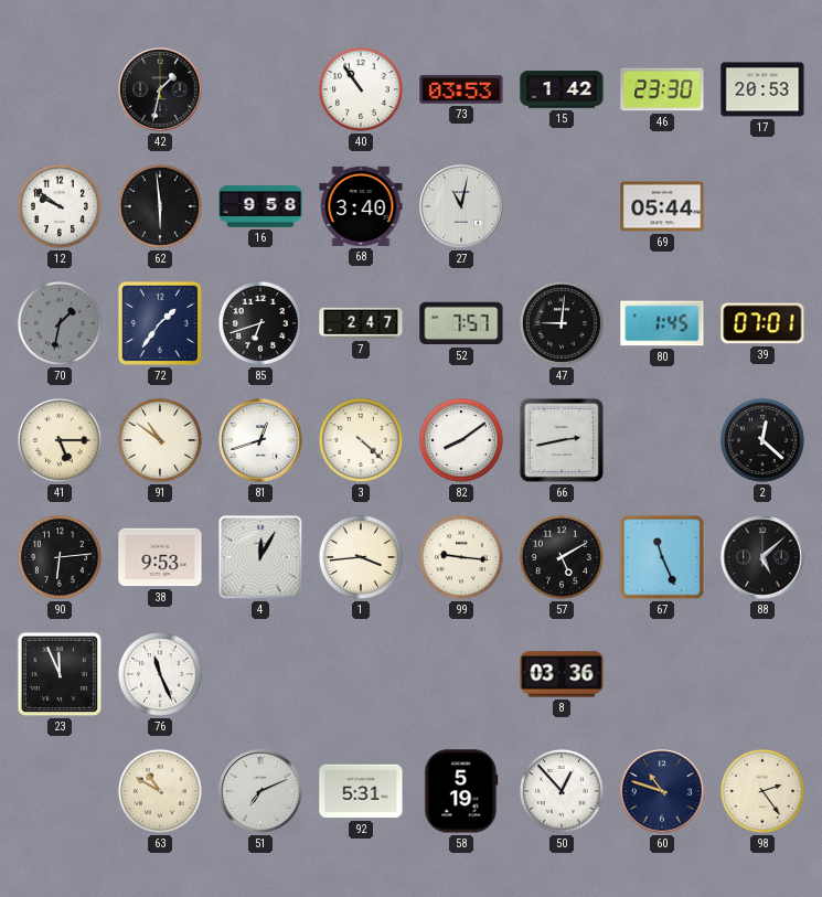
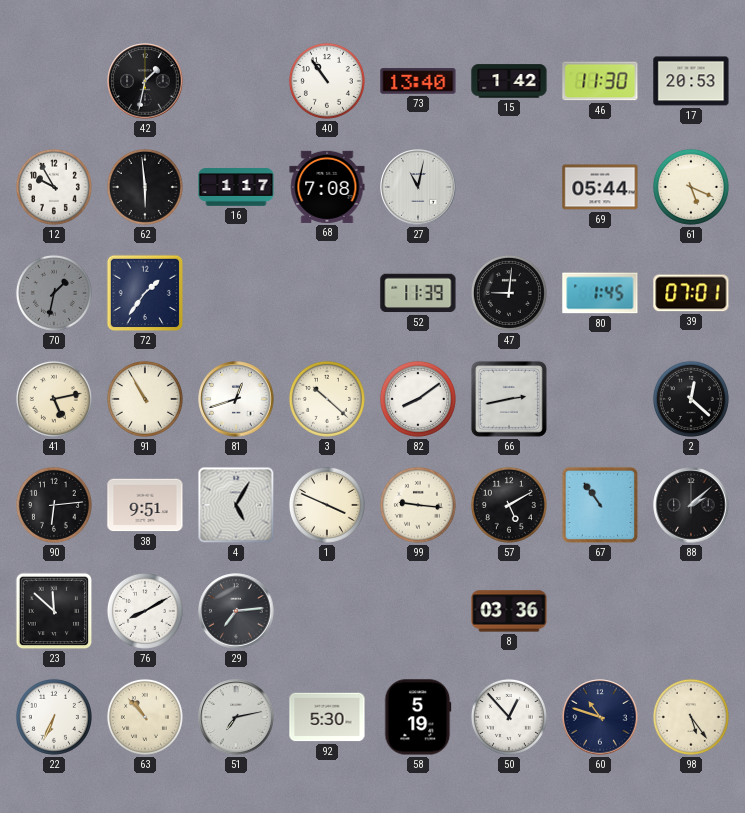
73: 03:53 -> 13:40 (418, 81)
46: 23:30 -> 11:30 (600, 81)
12: 9:51 -> 9:55 (54, 187)
16: 9:58 -> 1:17 (236, 188)
68: 3:40 -> 7:08 (327, 187)
61: none -> 5:19 (691, 187)
85: 6:42 -> none (260, 323)
7: 2:47 -> none (361, 323)
52: 7:57 -> 11:39 (418, 293)
41: 5:15 -> 5:13 (54, 399)
91: 10:51 -> 10:55 (145, 399)
3: 4:22 -> 10:22 (327, 399)
38: 9:53 -> 9:51 (145, 505)
4: 12:05 -> 5:05 (236, 505)
1: 3:44 -> 3:49 (327, 505)
67: 11:26 -> 10:54 (600, 505)
88: 5:08 -> 2:08 (691, 505)
23: 11:56 -> 11:52 (54, 611)
76: 11:26 -> 8:10 (145, 611)
29: none -> 7:14 (236, 611)
22: none -> 6:34 (54, 717)
63: 10:50 -> 10:53 (145, 717)
51: 7:11 -> 7:13 (236, 717)
92: 5:31 -> 5:30 (327, 717)
98: 2:24 -> 5:24 (691, 717)
